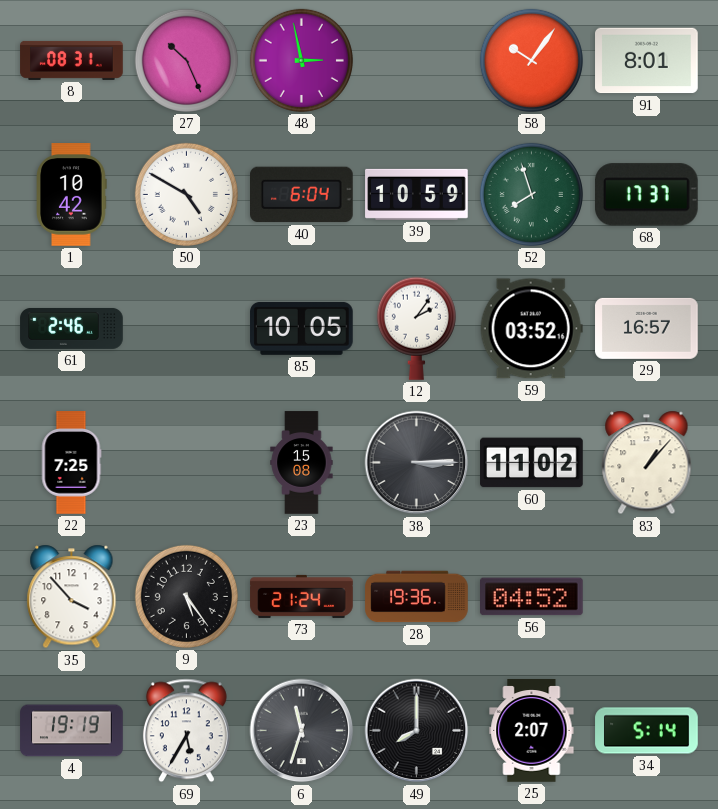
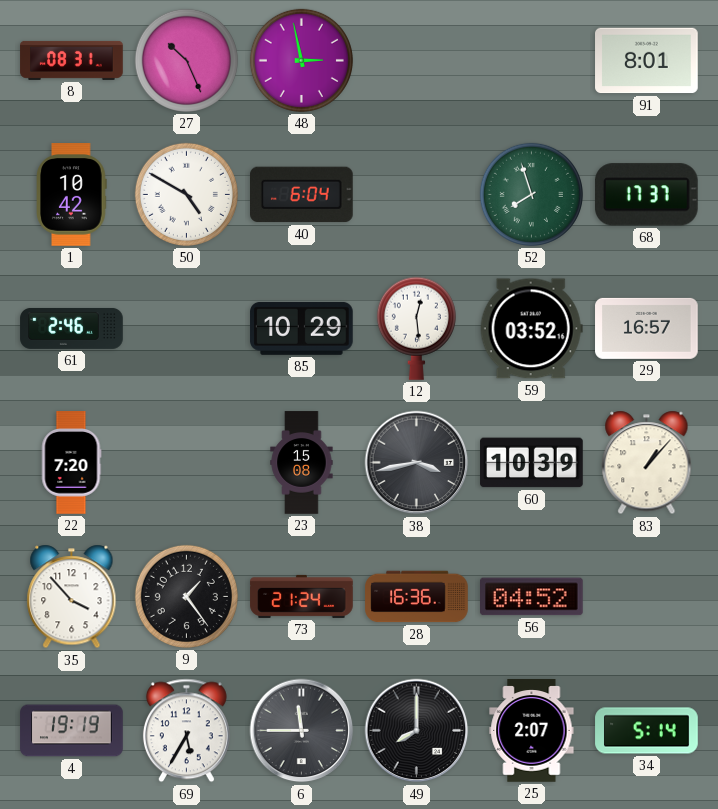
58: 10:06 -> none (531, 60)
39: 10:59 -> none (417, 194)
85: 10:05 -> 10:29 (302, 328)
12: 2:06 -> 12:29 (416, 328)
22: 7:25 -> 7:20 (71, 463)
38: 3:15 -> 3:43 (417, 463)
60: 11:02 -> 10:39 (532, 463)
9: 5:24 -> 1:24 (186, 596)
28: 19:36 -> 16:36 (417, 597)
6: 11:33 -> 11:45 (302, 731)
